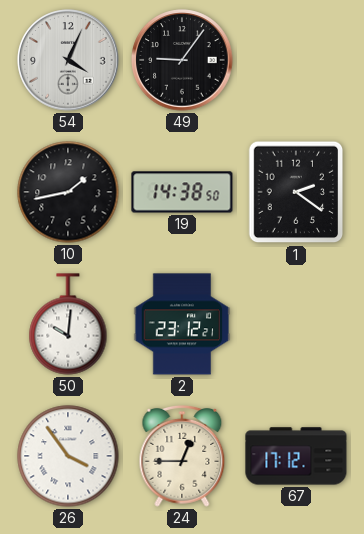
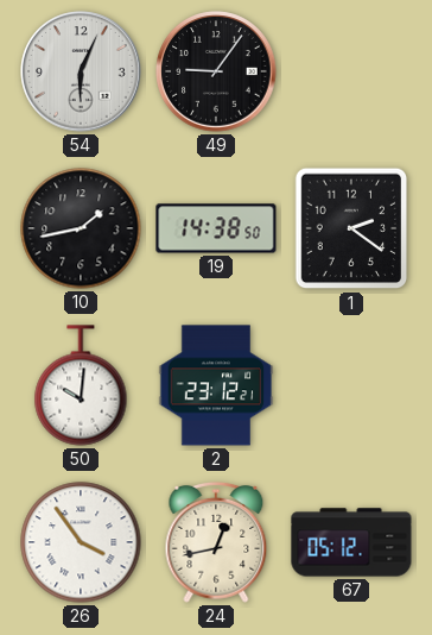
54: 4:04 -> 6:04 (81, 71)
24: 12:45 -> 12:43 (216, 542)
67: 17:12 -> 05:12 (351, 542)
